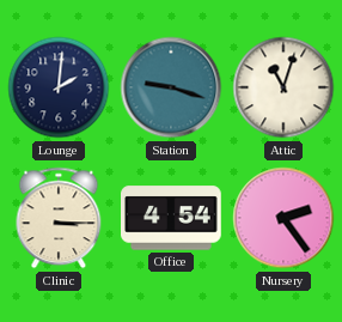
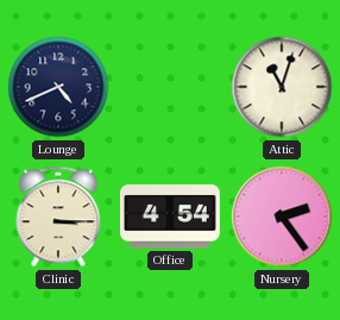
Lounge: 2:01 -> 4:41 (58, 87)
Station: 9:18 -> none (171, 87)
